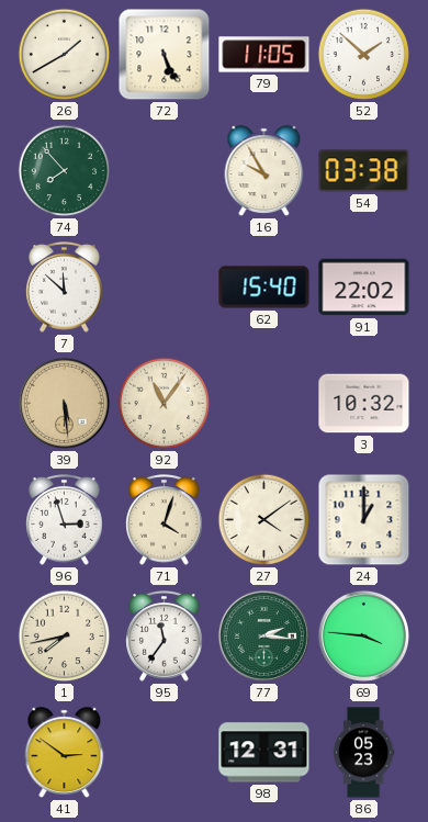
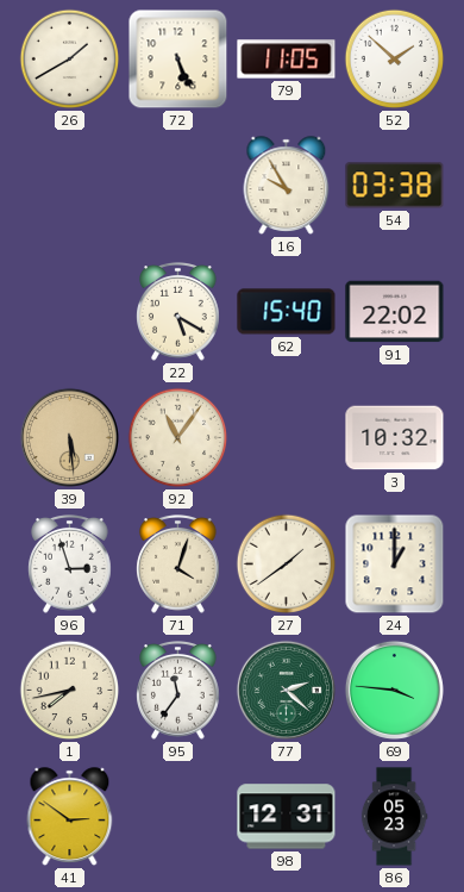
74: 7:53 -> none (65, 171)
7: 11:52 -> none (65, 288)
22: none -> 5:20 (178, 312)
27: 4:09 -> 1:39 (287, 564)
77: 2:16 -> 2:22 (286, 690)
